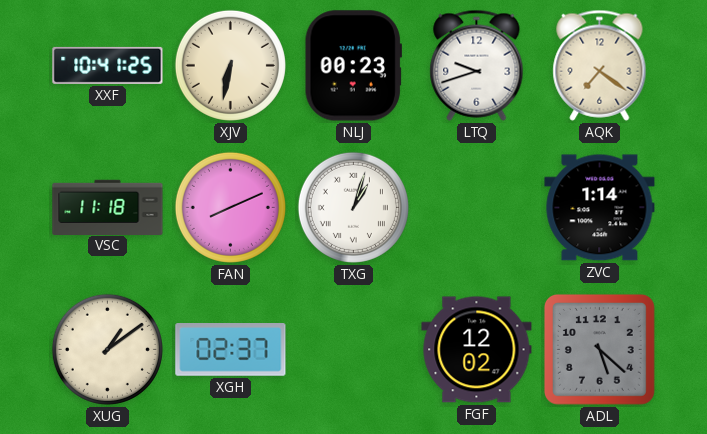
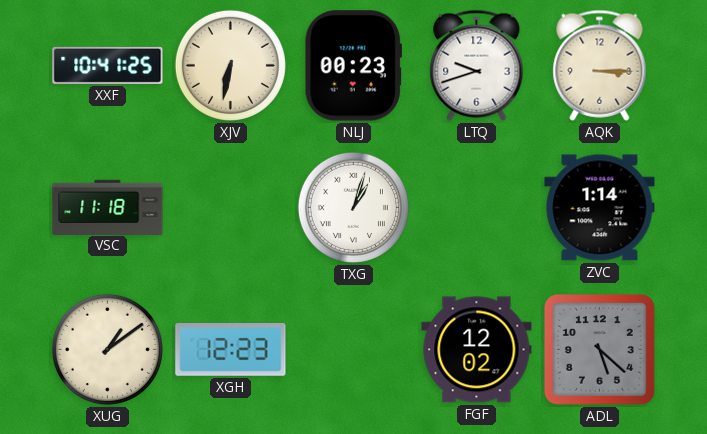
AQK: 7:21 -> 3:15 (600, 65)
FAN: 8:11 -> none (230, 207)
XGH: 02:37 -> 12:23 (231, 350)
